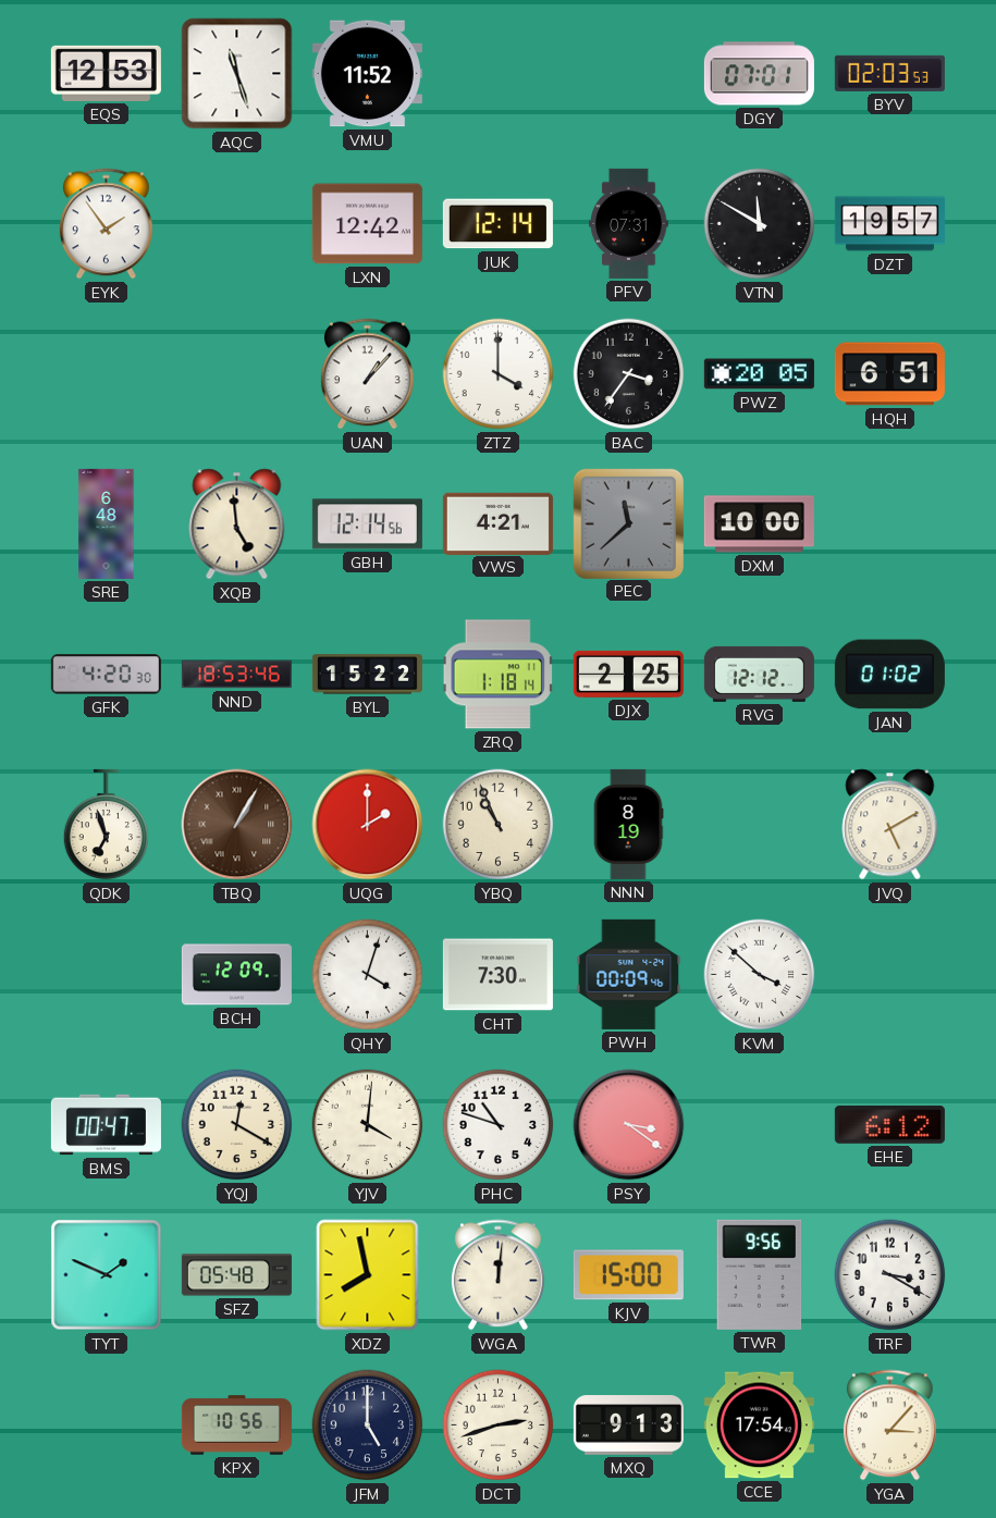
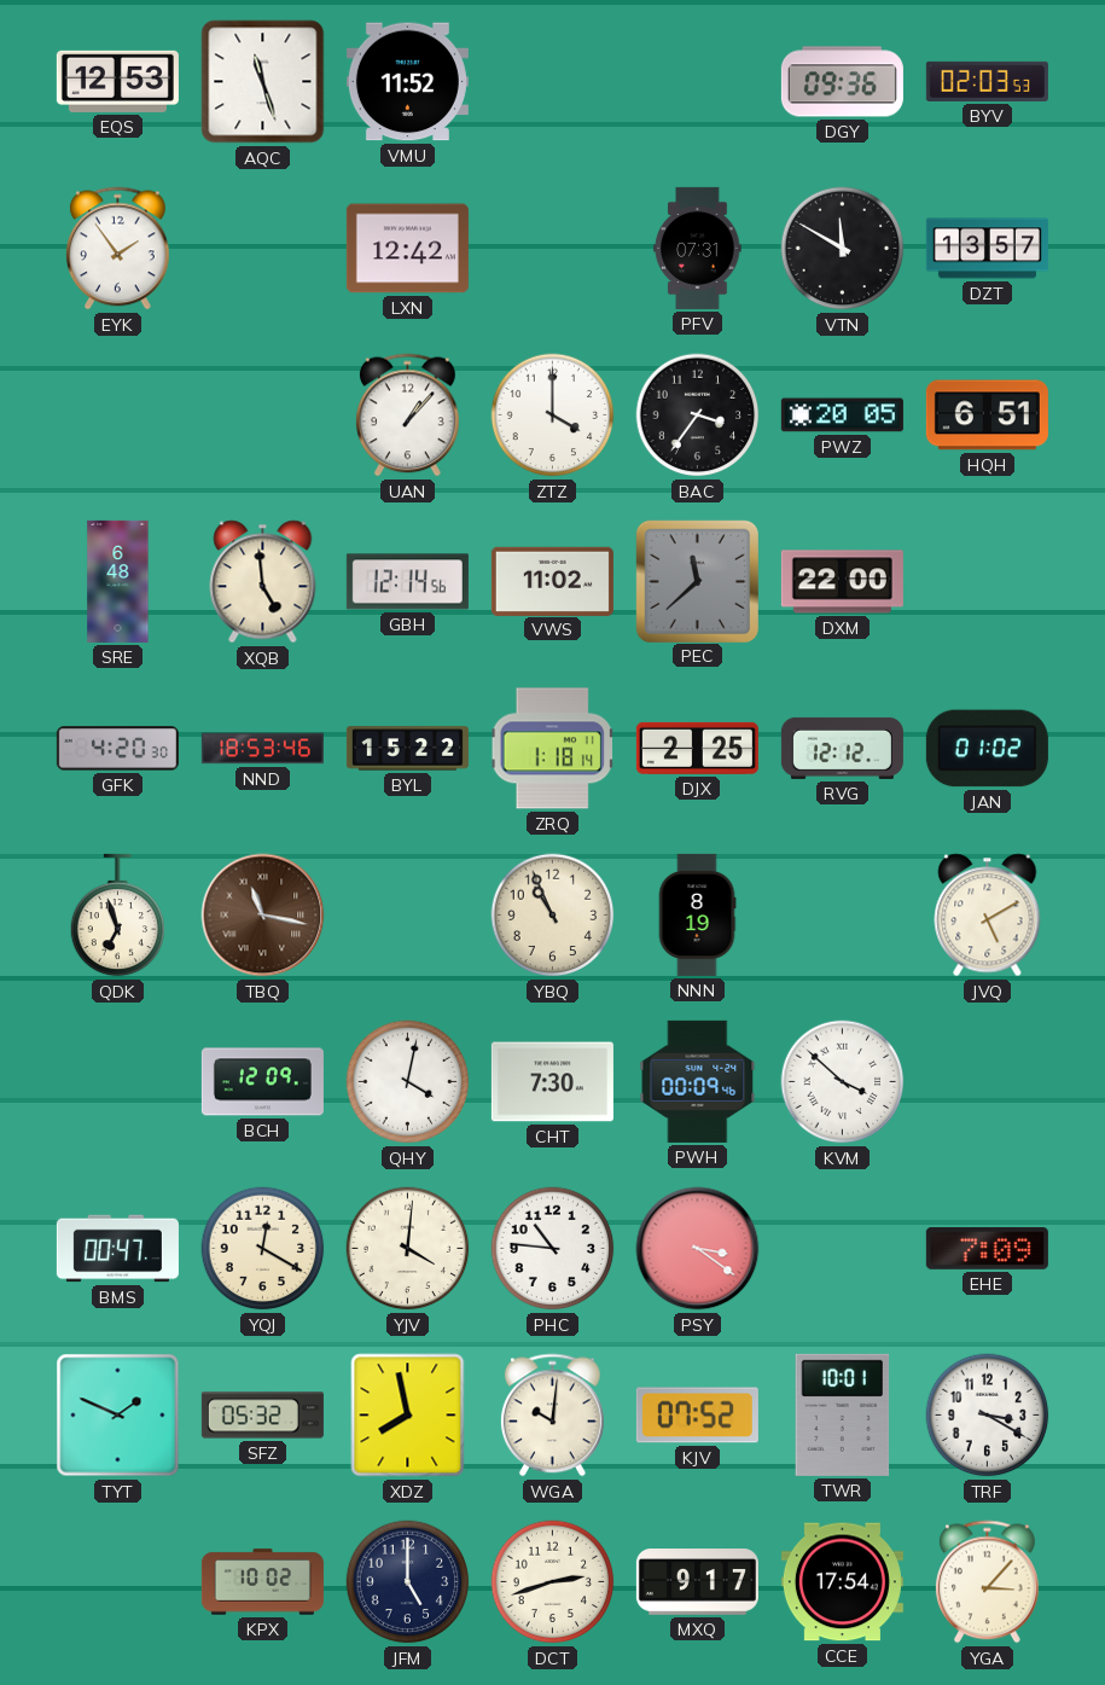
DGY: 07:01 -> 09:36 (842, 82)
JUK: 12:14 -> none (497, 224)
DZT: 19:57 -> 13:57 (987, 249)
VWS: 4:21 -> 11:02 (552, 581)
DXM: 10:00 -> 22:00 (842, 582)
TBQ: 1:05 -> 11:17 (263, 916)
UQG: 2:00 -> none (368, 825)
QHY: 4:03 -> 4:02 (408, 1082)
PHC: 10:48 -> 10:46 (553, 1249)
EHE: 6:12 -> 7:09 (987, 1249)
SFZ: 05:48 -> 05:32 (262, 1416)
WGA: 12:01 -> 10:01 (552, 1416)
KJV: 15:00 -> 07:52 (697, 1416)
TWR: 9:56 -> 10:01 (843, 1414)
KPX: 10:56 -> 10:02 (262, 1582)
MXQ: 9:13 -> 9:17 (697, 1582)
